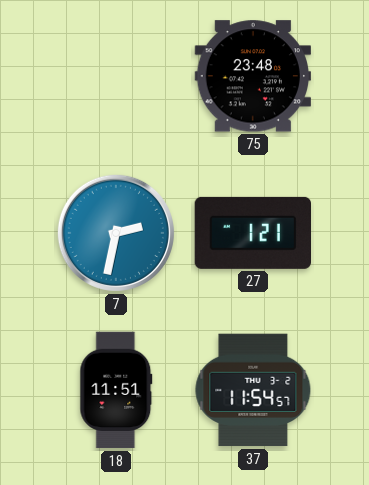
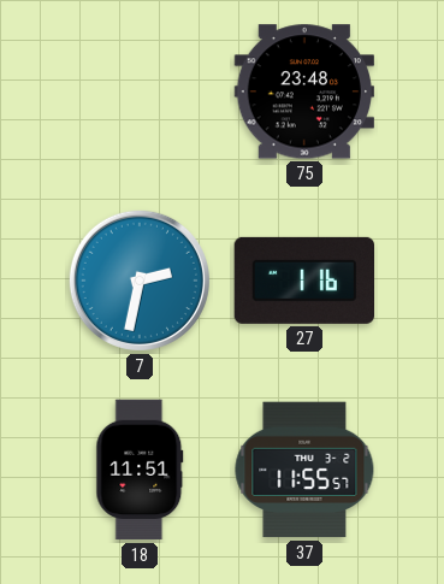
27: 1:21 -> 1:16 (303, 281)
37: 11:54 -> 11:55 (304, 470)
